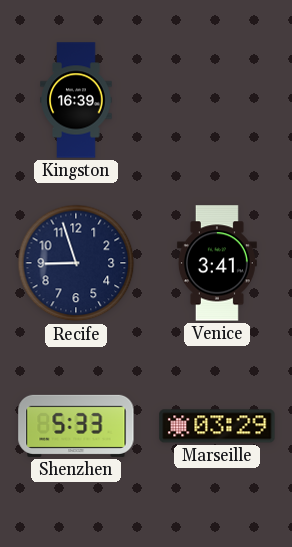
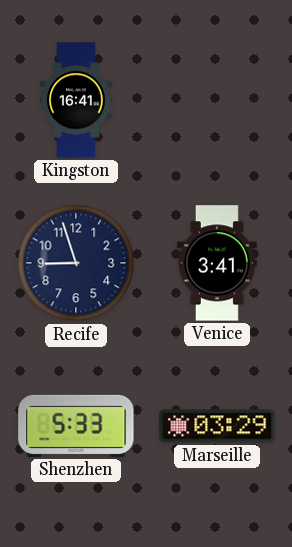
Kingston: 16:39 -> 16:41 (76, 100)
